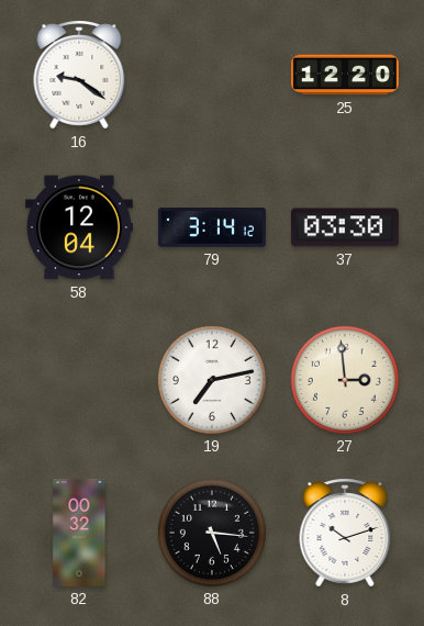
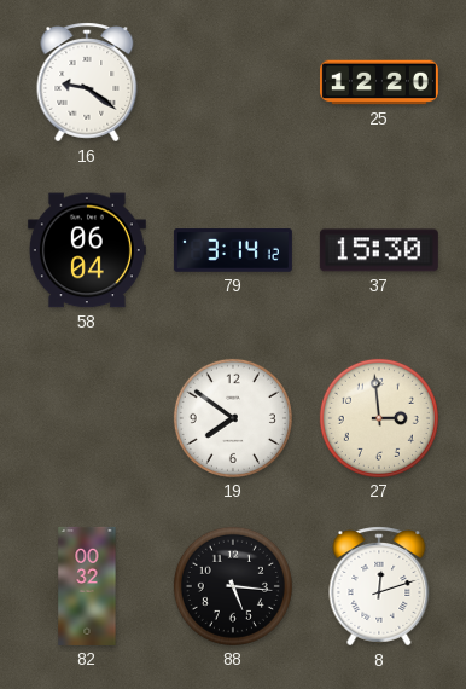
58: 12:04 -> 06:04 (87, 250)
37: 03:30 -> 15:30 (379, 250)
19: 7:13 -> 7:51 (233, 418)
8: 10:12 -> 12:12 (379, 586)
